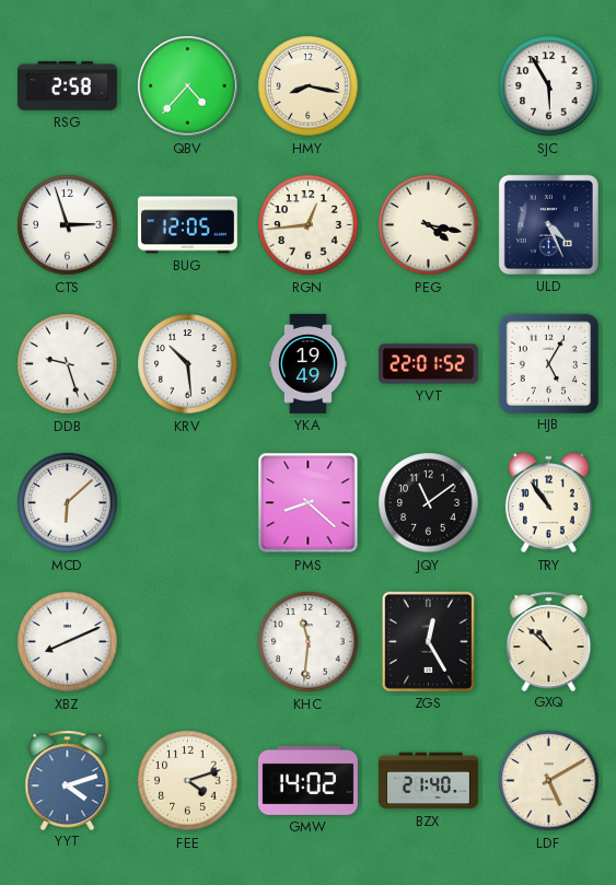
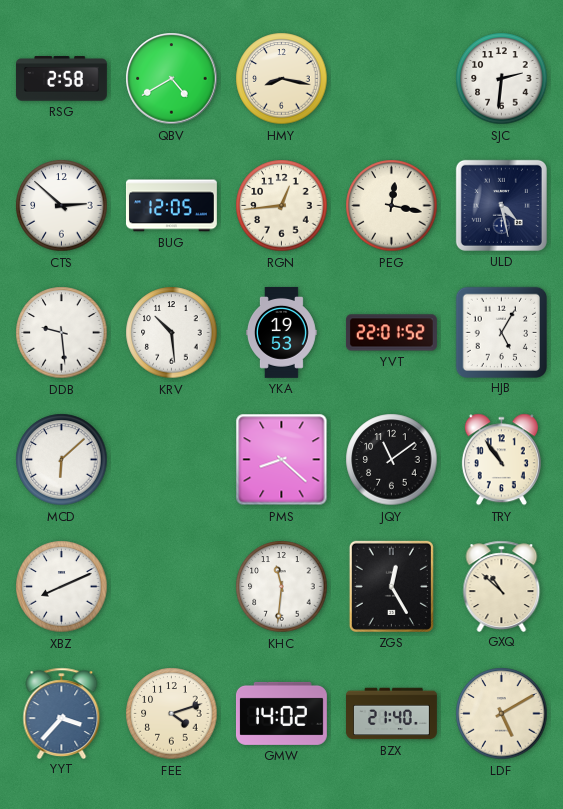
QBV: 4:37 -> 4:40 (172, 79)
SJC: 5:55 -> 2:31 (502, 79)
CTS: 2:57 -> 2:52 (62, 206)
PEG: 4:17 -> 12:17 (392, 206)
ULD: 4:26 -> 4:28 (501, 205)
DDB: 9:27 -> 9:29 (62, 333)
YKA: 19:49 -> 19:53 (281, 332)
YYT: 4:12 -> 3:37 (62, 713)
